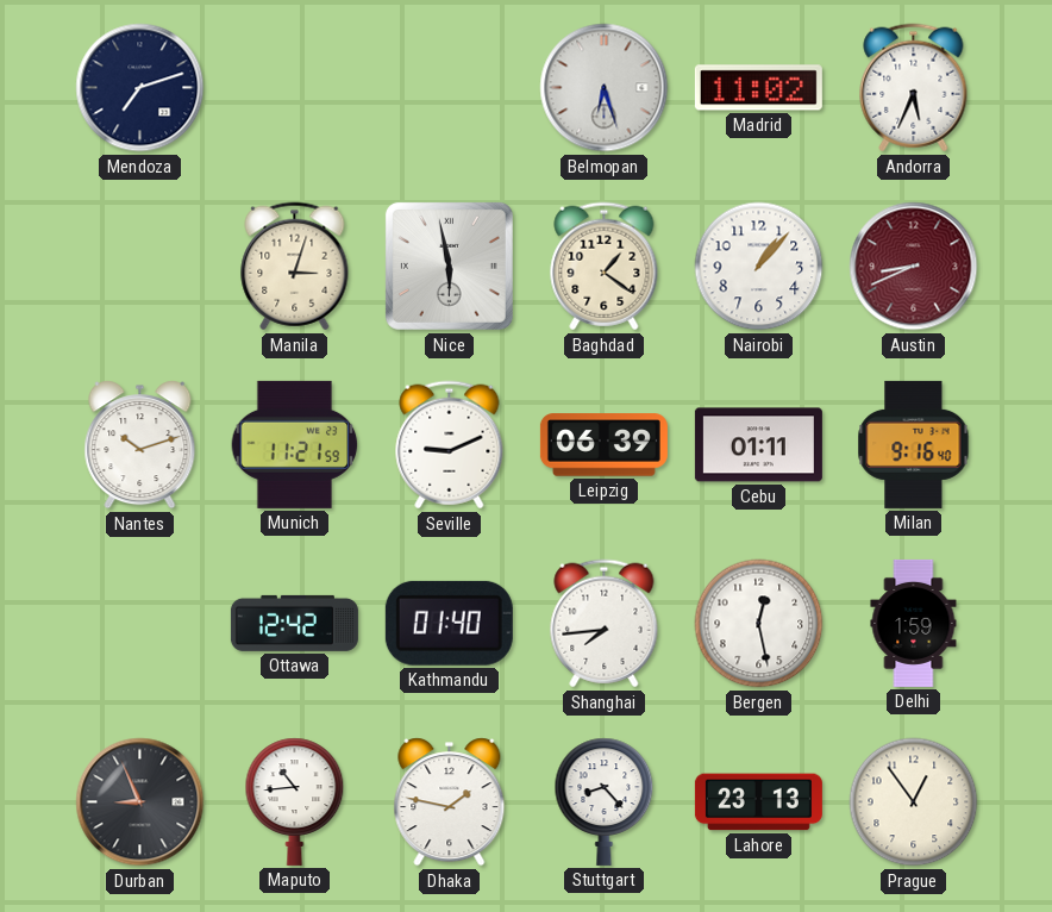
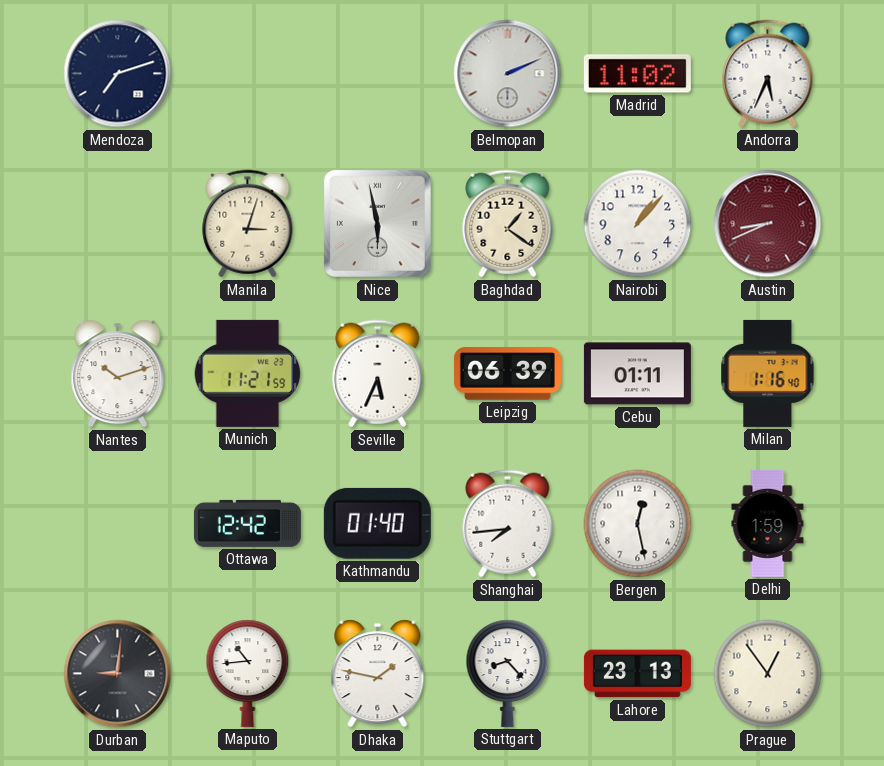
Belmopan: 6:27 -> 2:11 (508, 74)
Seville: 9:11 -> 5:34 (378, 374)
Milan: 9:16 -> 1:16 (768, 373)
Durban: 8:56 -> 9:01 (118, 674)
